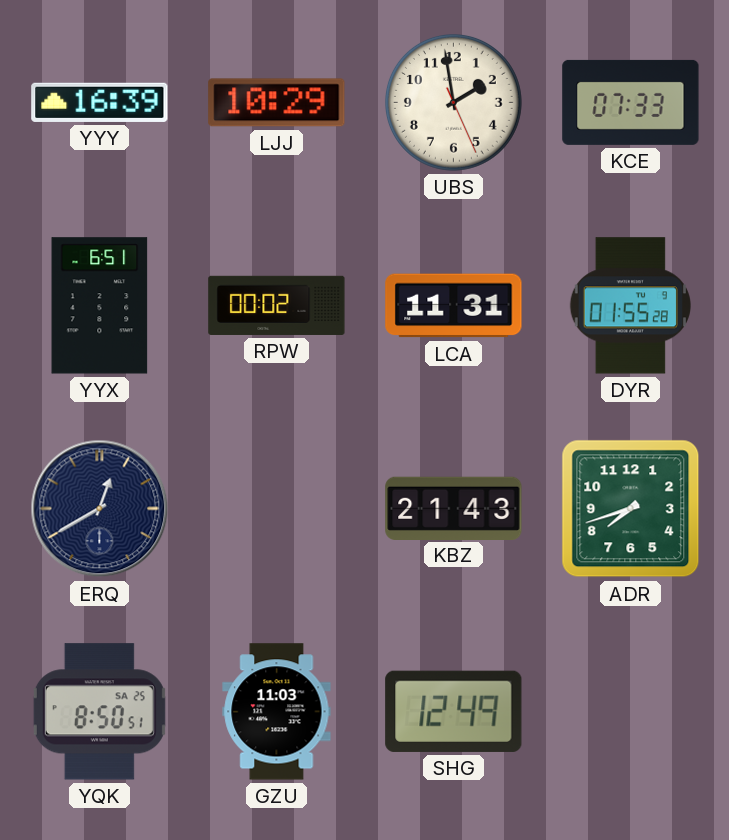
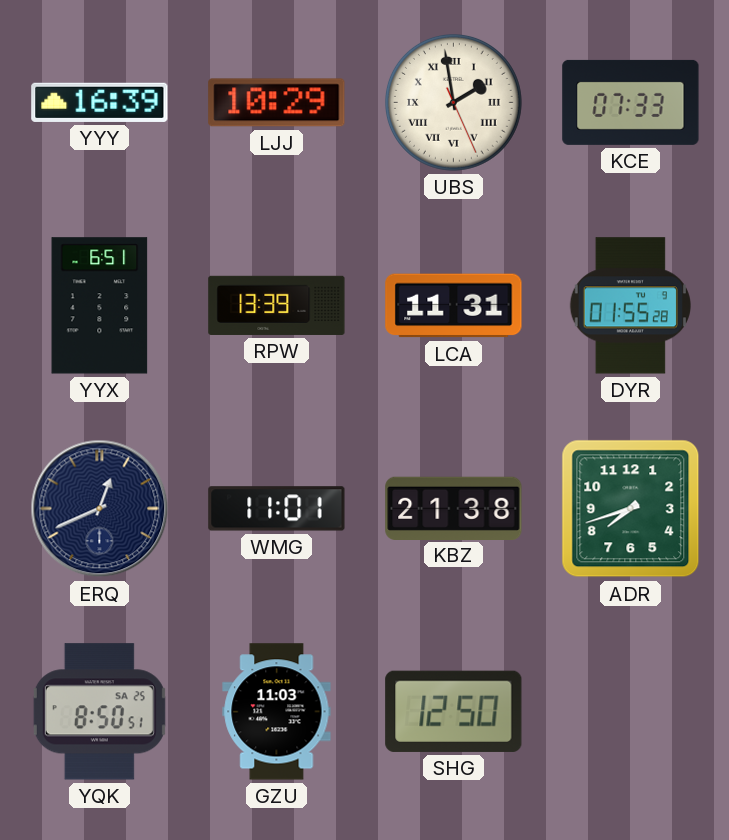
UBS numerals: Arabic -> Roman (453, 102)
RPW: 00:02 -> 13:39 (277, 305)
ERQ: 12:40 -> 12:41 (100, 509)
WMG: none -> 11:01 (277, 509)
KBZ: 21:43 -> 21:38 (454, 508)
SHG: 12:49 -> 12:50 (454, 711)
